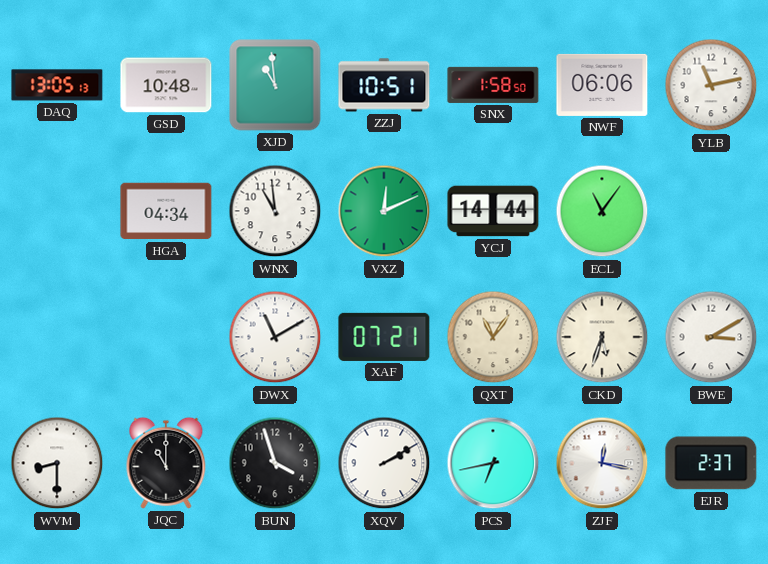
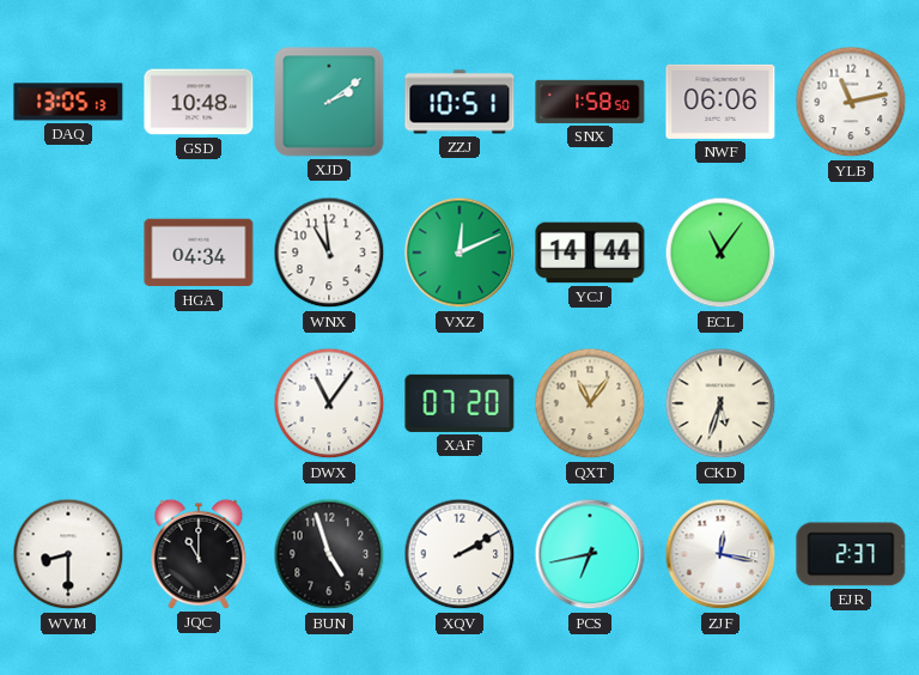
XJD: 10:59 -> 2:09 (329, 102)
DWX: 11:10 -> 11:06 (329, 403)
XAF: 07:21 -> 07:20 (459, 403)
BWE: 3:10 -> none (711, 337)
BUN: 3:57 -> 4:57 (329, 554)
